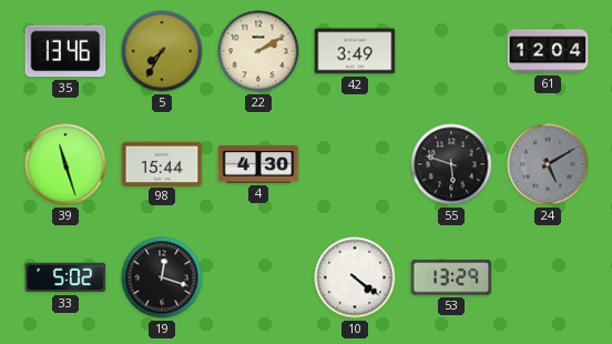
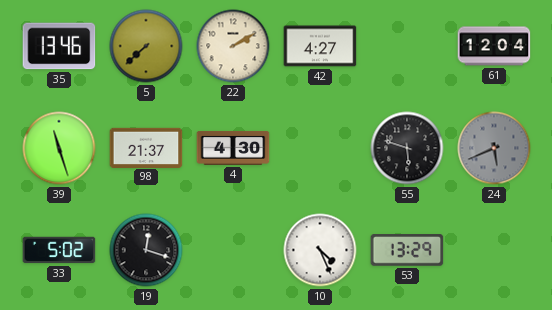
5: 7:35 -> 7:38 (146, 46)
42: 3:49 -> 4:27 (320, 46)
98: 15:44 -> 21:37 (146, 147)
24: 5:10 -> 5:41 (494, 148)
10: 4:21 -> 4:26 (320, 250)
